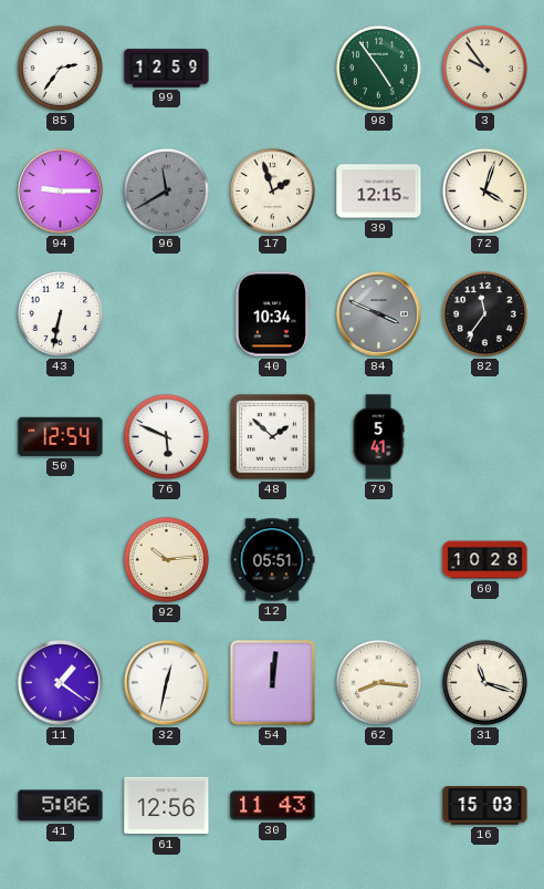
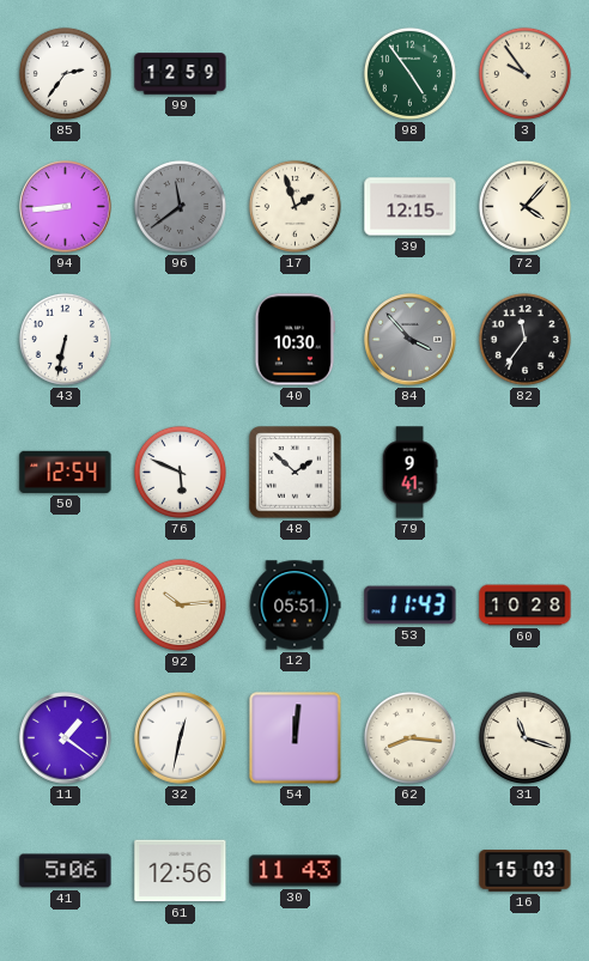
94: 9:15 -> 8:44 (66, 207)
96: 11:40 -> 11:39 (180, 206)
72: 4:03 -> 4:07 (524, 206)
40: 10:34 -> 10:30 (294, 340)
84: 3:49 -> 3:53 (411, 340)
79: 5:41 -> 9:41 (409, 473)
53: none -> 11:43 (411, 606)
